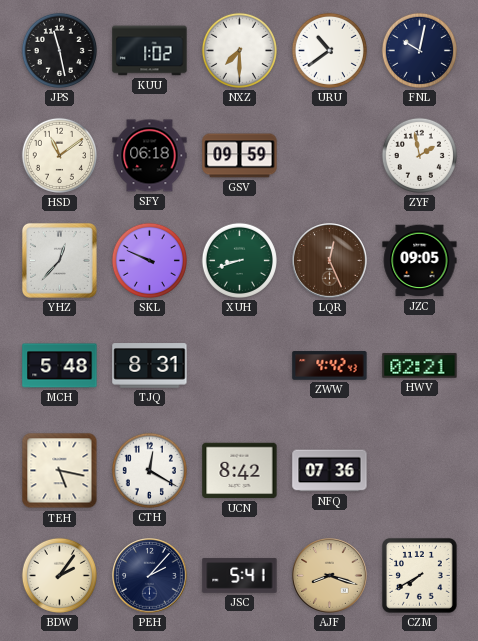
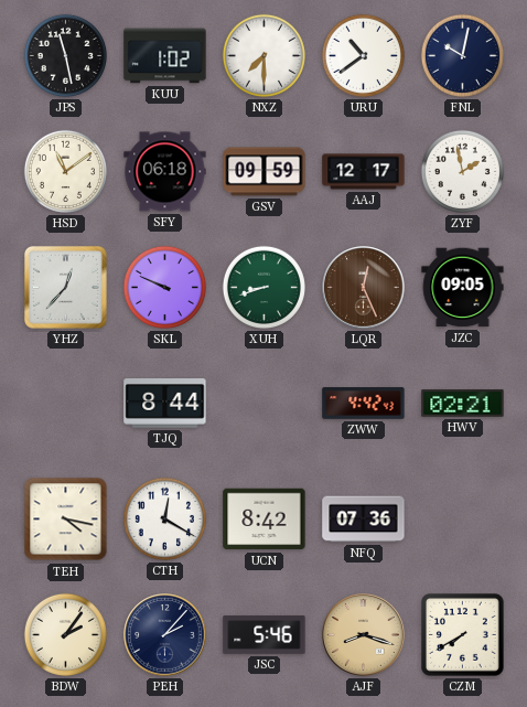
AAJ: none -> 12:17 (364, 172)
MCH: 5:48 -> none (60, 366)
TJQ: 8:31 -> 8:44 (165, 404)
TEH: 5:17 -> 4:17 (66, 519)
JSC: 5:41 -> 5:46 (265, 635)
